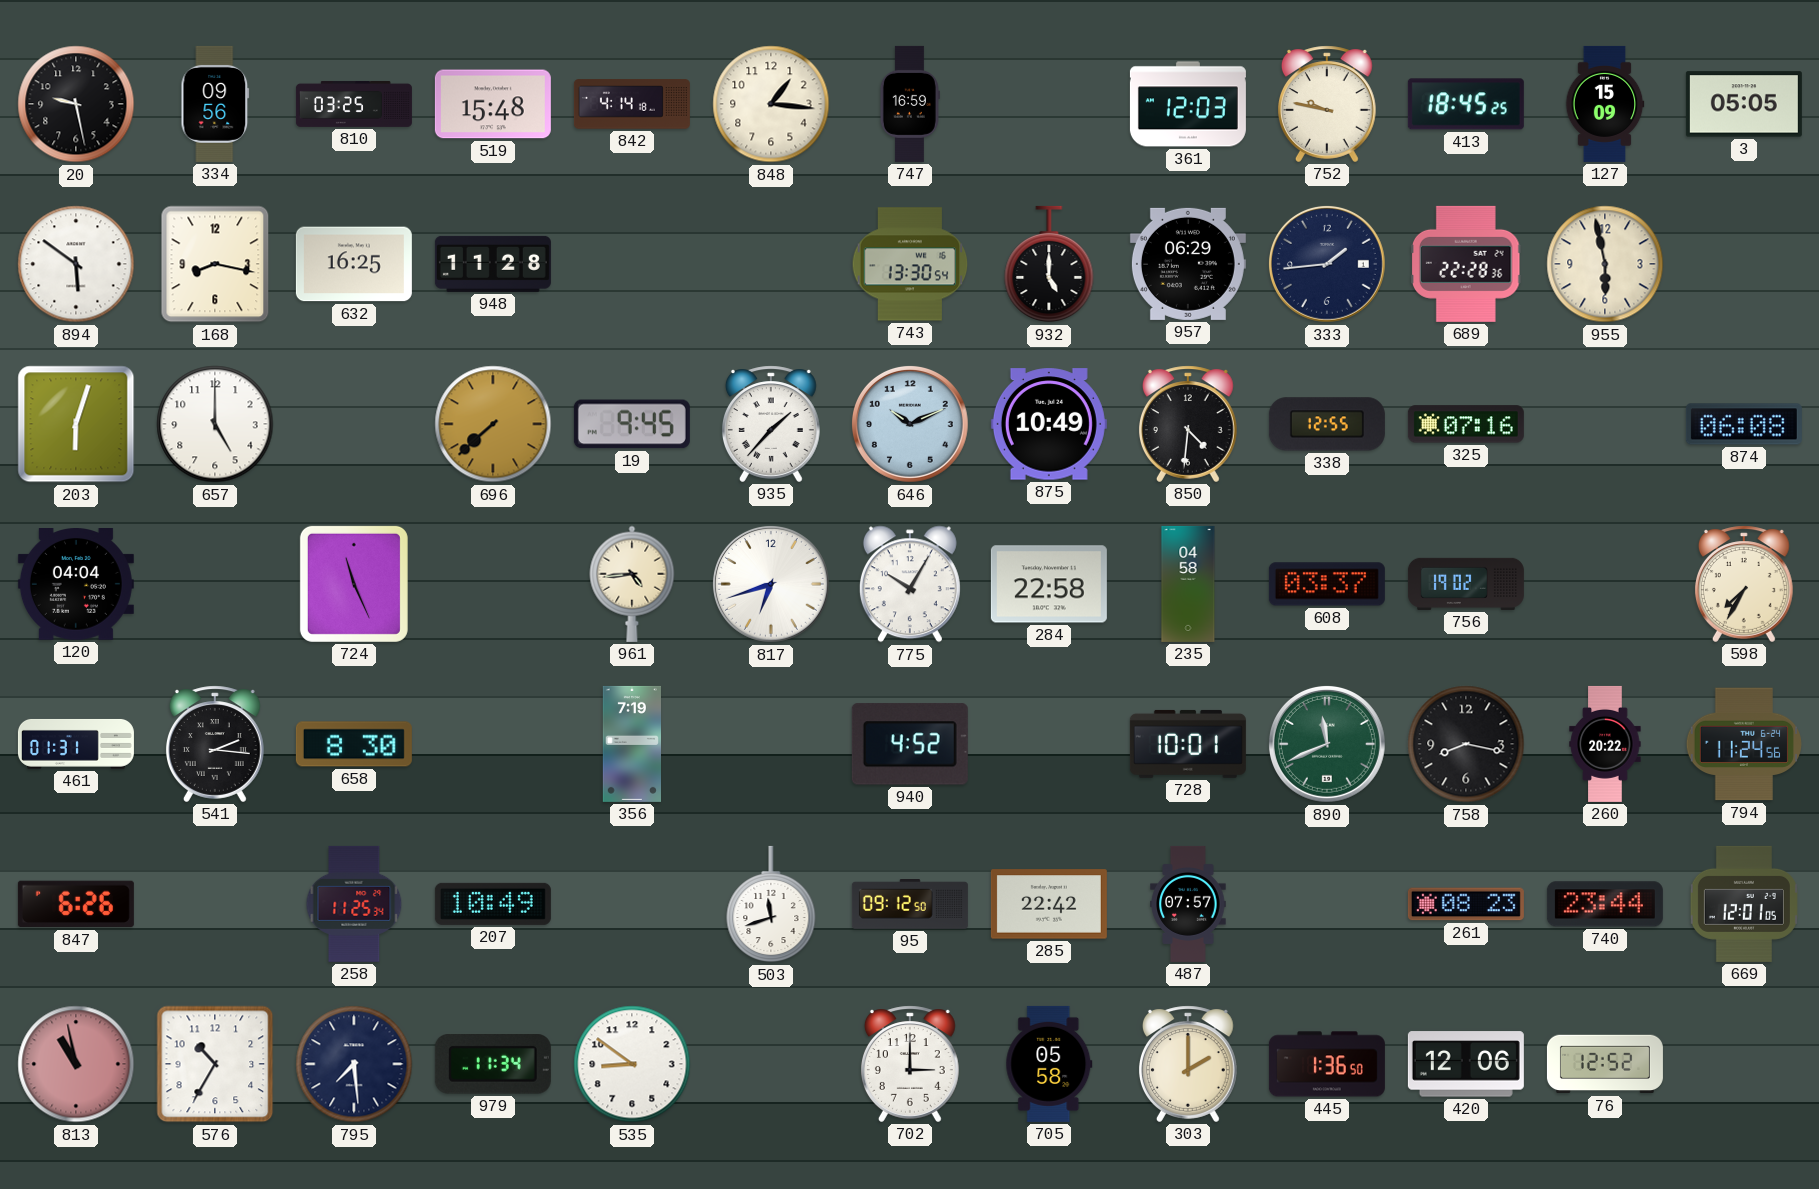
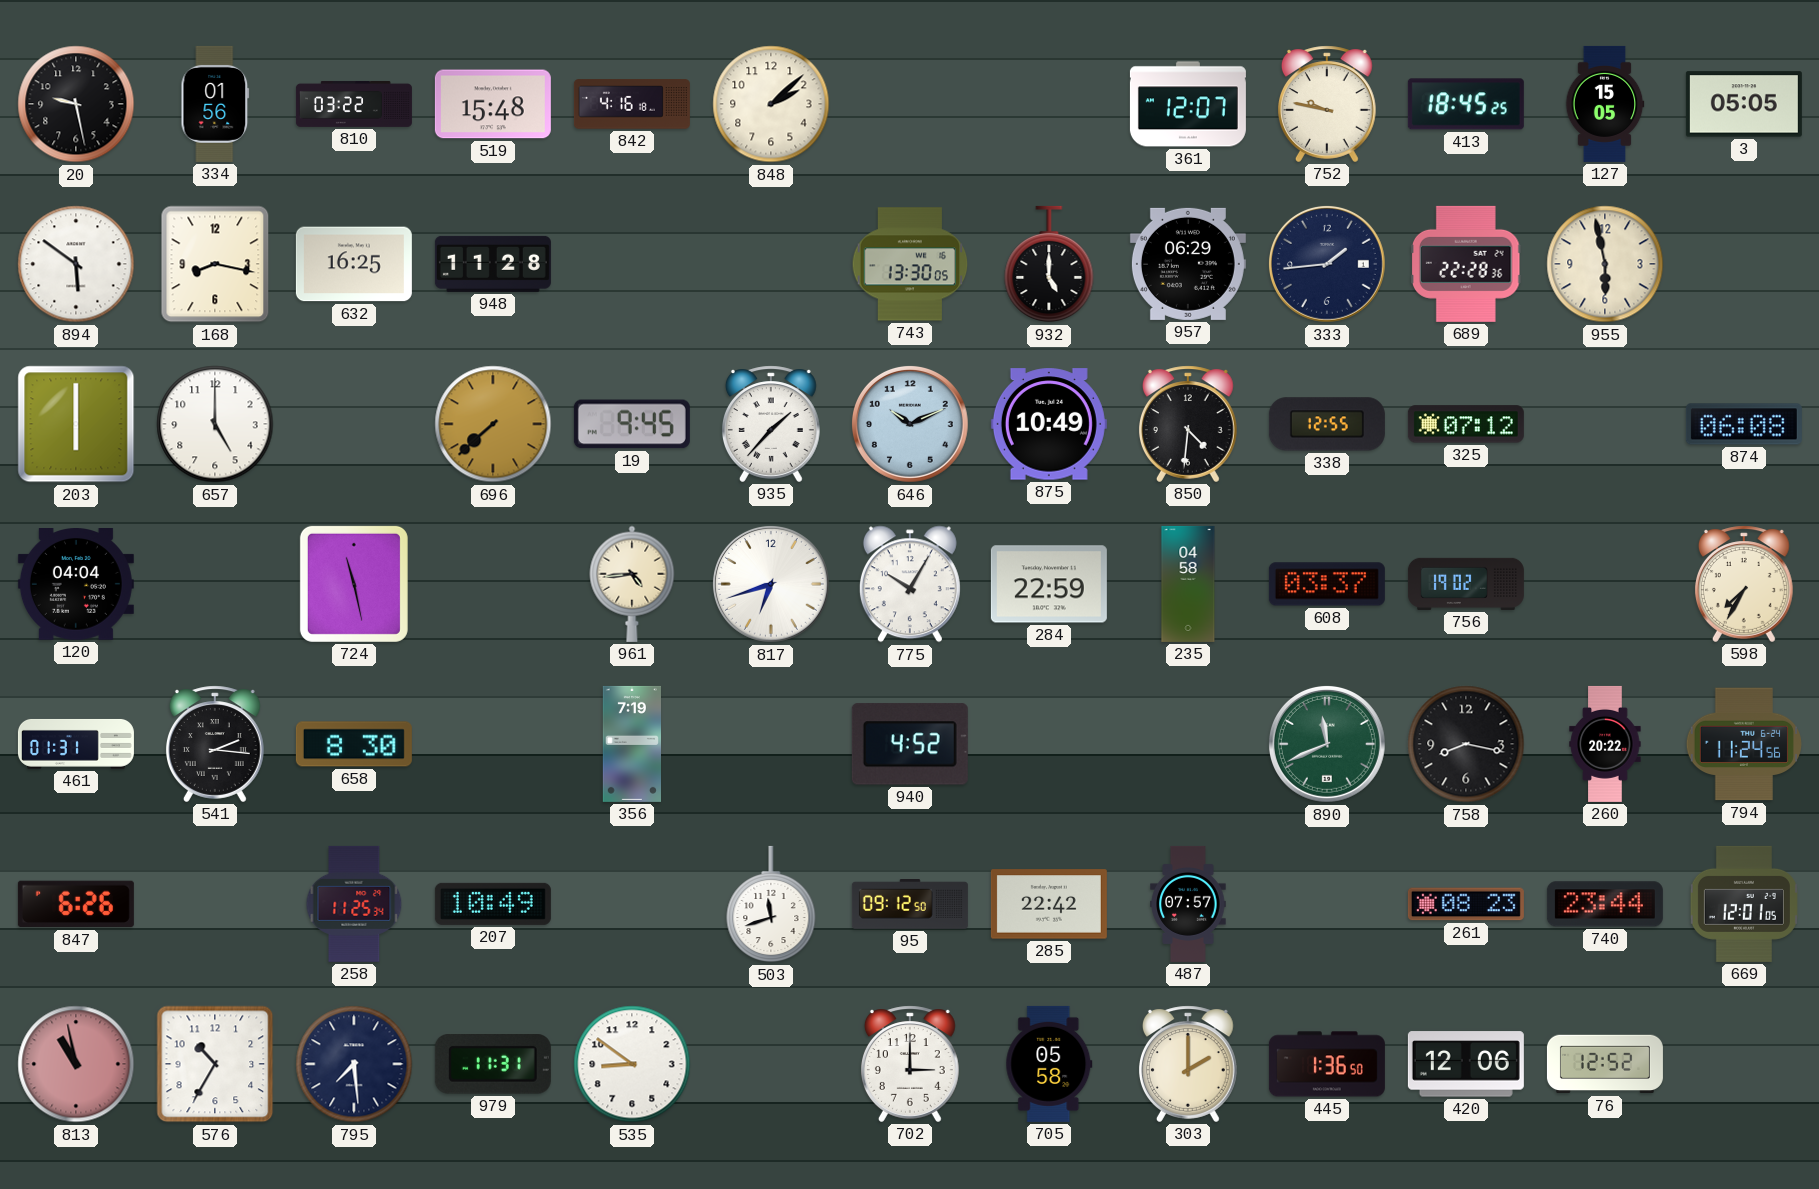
334: 09:56 -> 01:56 (215, 104)
810: 03:25 -> 03:22 (354, 105)
842: 4:14 -> 4:16 (632, 104)
848: 1:16 -> 2:08 (771, 104)
747: 16:59 -> none (910, 104)
361: 12:03 -> 12:07 (1188, 104)
127: 15:09 -> 15:05 (1605, 104)
743: 13:30:54 -> 13:30:05 (910, 264)
203: 6:03 -> 6:00 (76, 424)
325: 07:16 -> 07:12 (1466, 424)
724: 11:26 -> 11:28 (354, 584)
284: 22:58 -> 22:59 (1049, 584)
728: 10:01 -> none (1188, 744)
979: 11:34 -> 11:31 (493, 1065)
